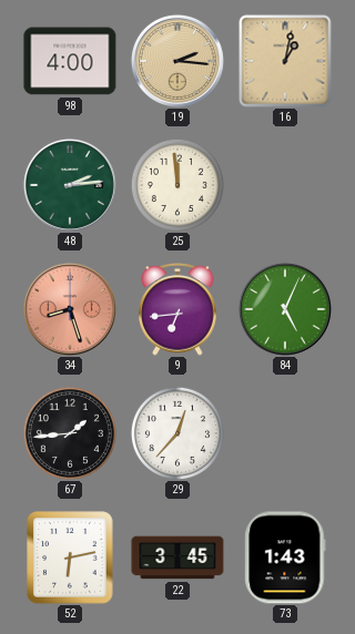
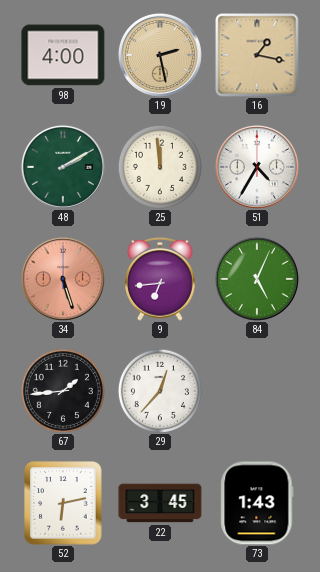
19: 2:16 -> 2:28 (160, 55)
16: 1:02 -> 1:17 (257, 55)
48: 2:14 -> 2:10 (63, 167)
51: none -> 4:35 (257, 167)
34: 8:27 -> 5:27 (63, 279)
